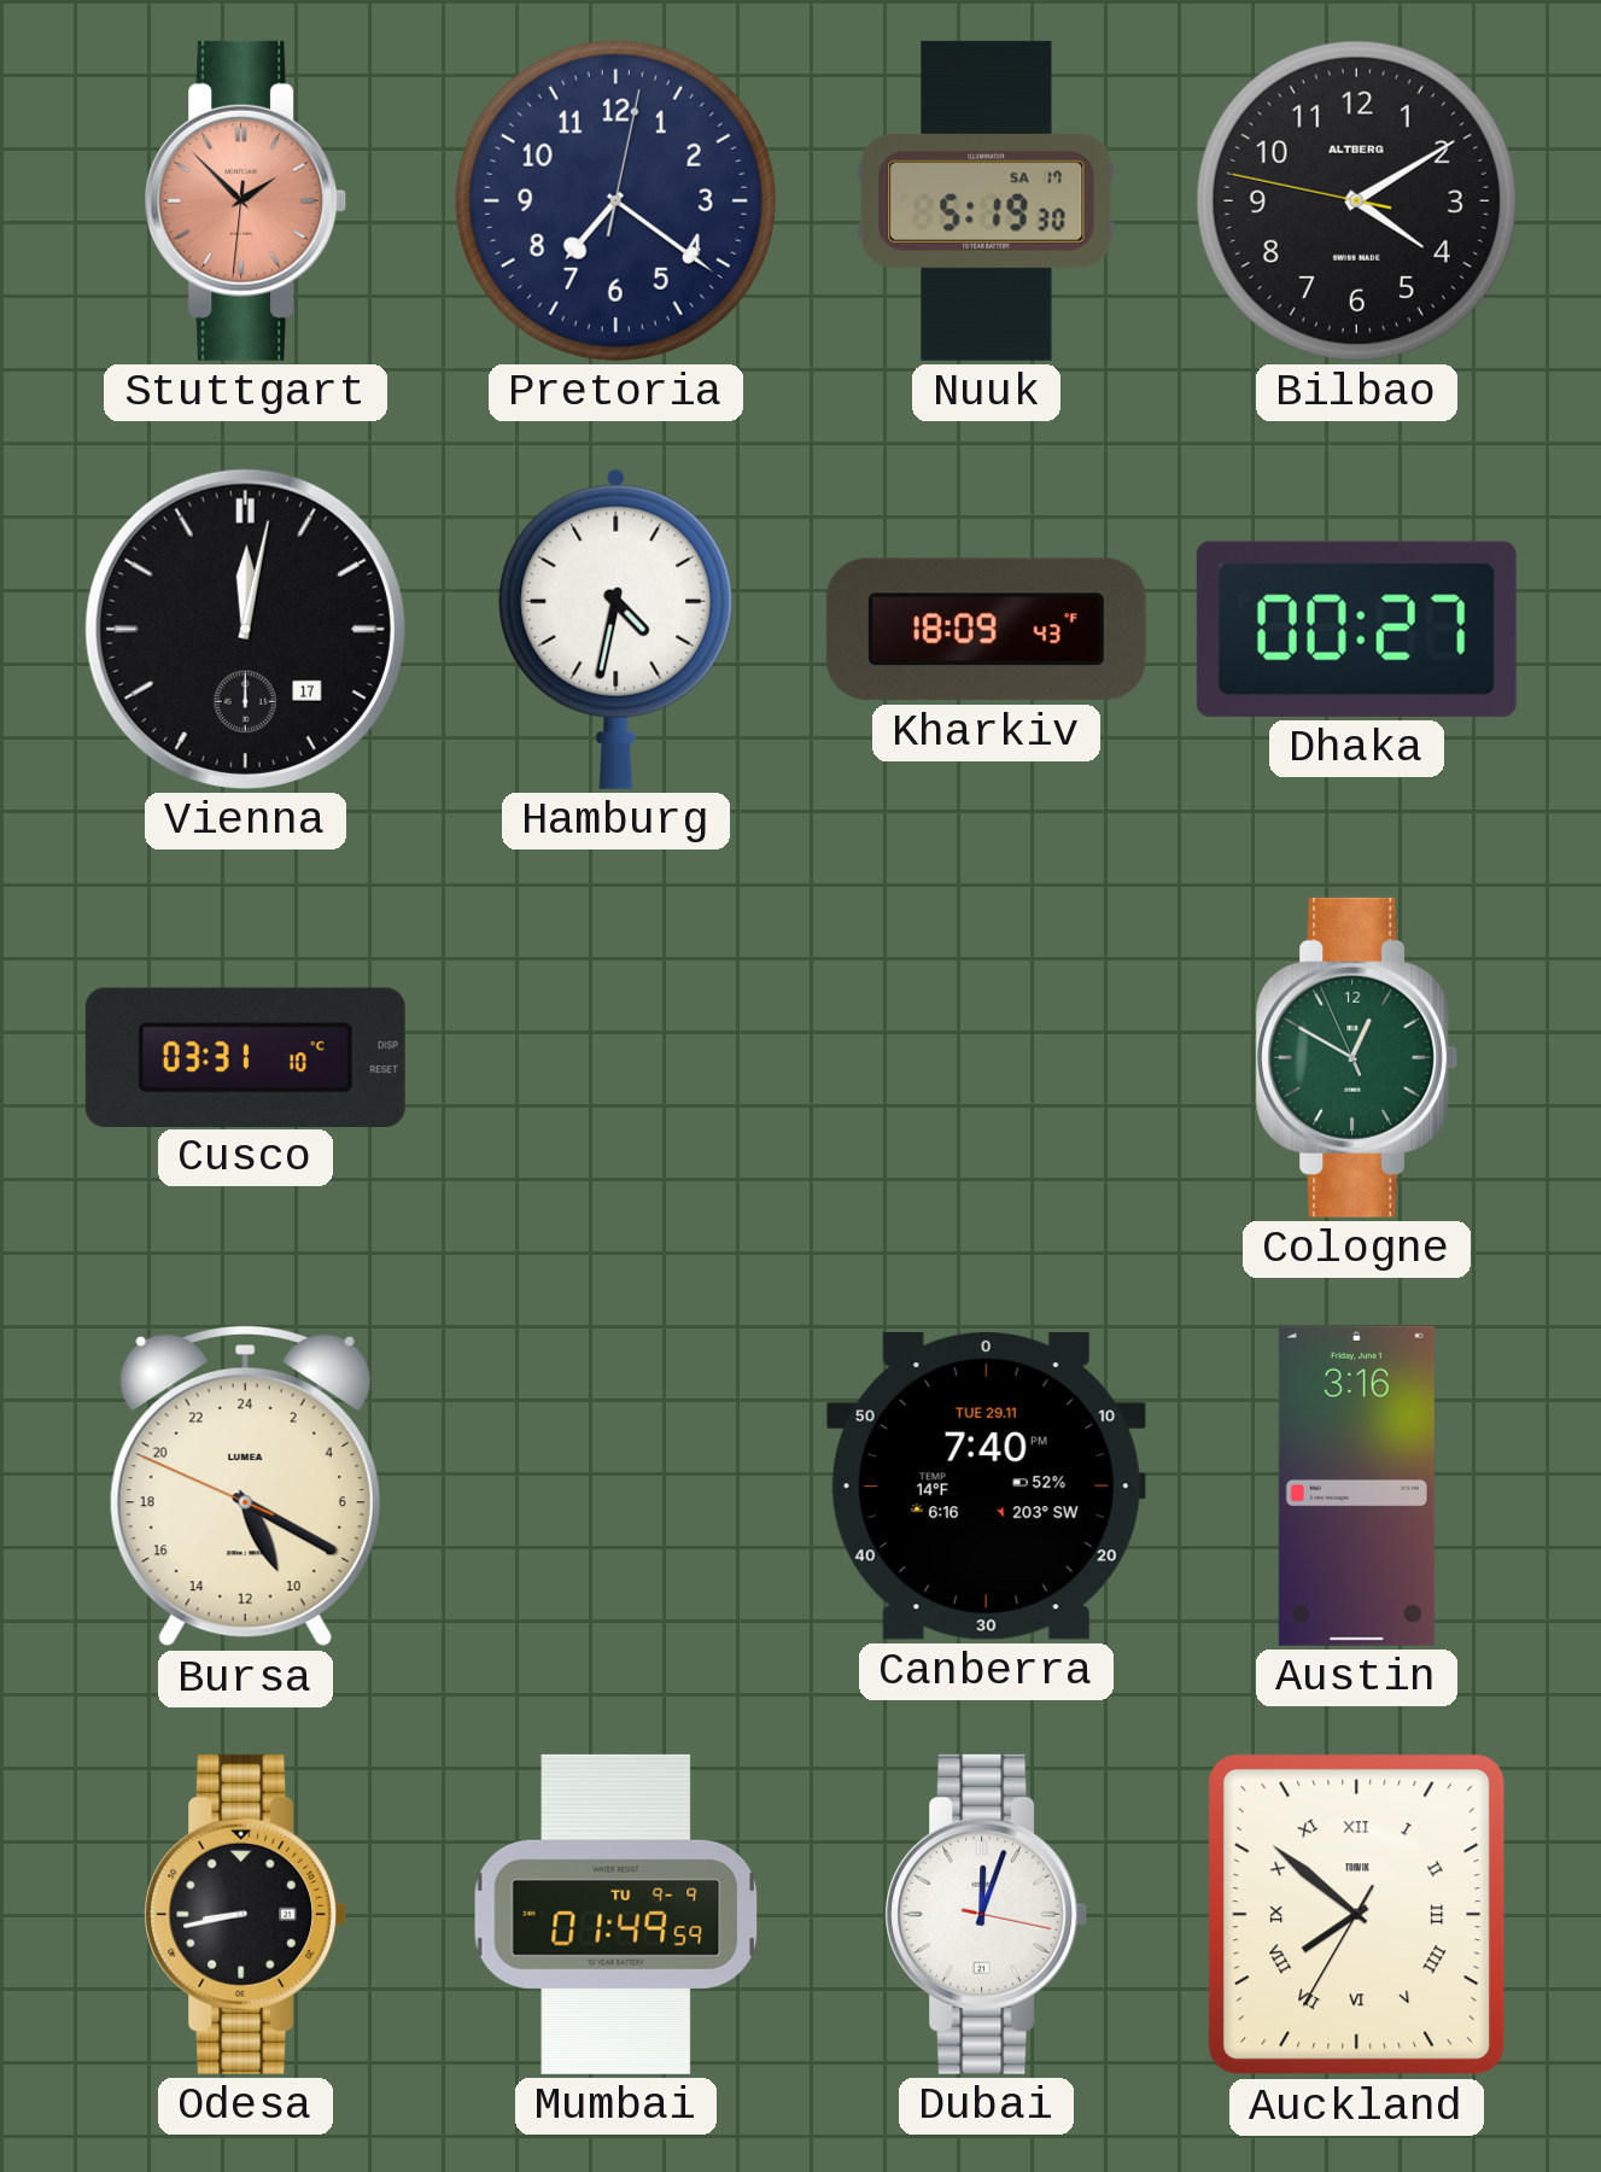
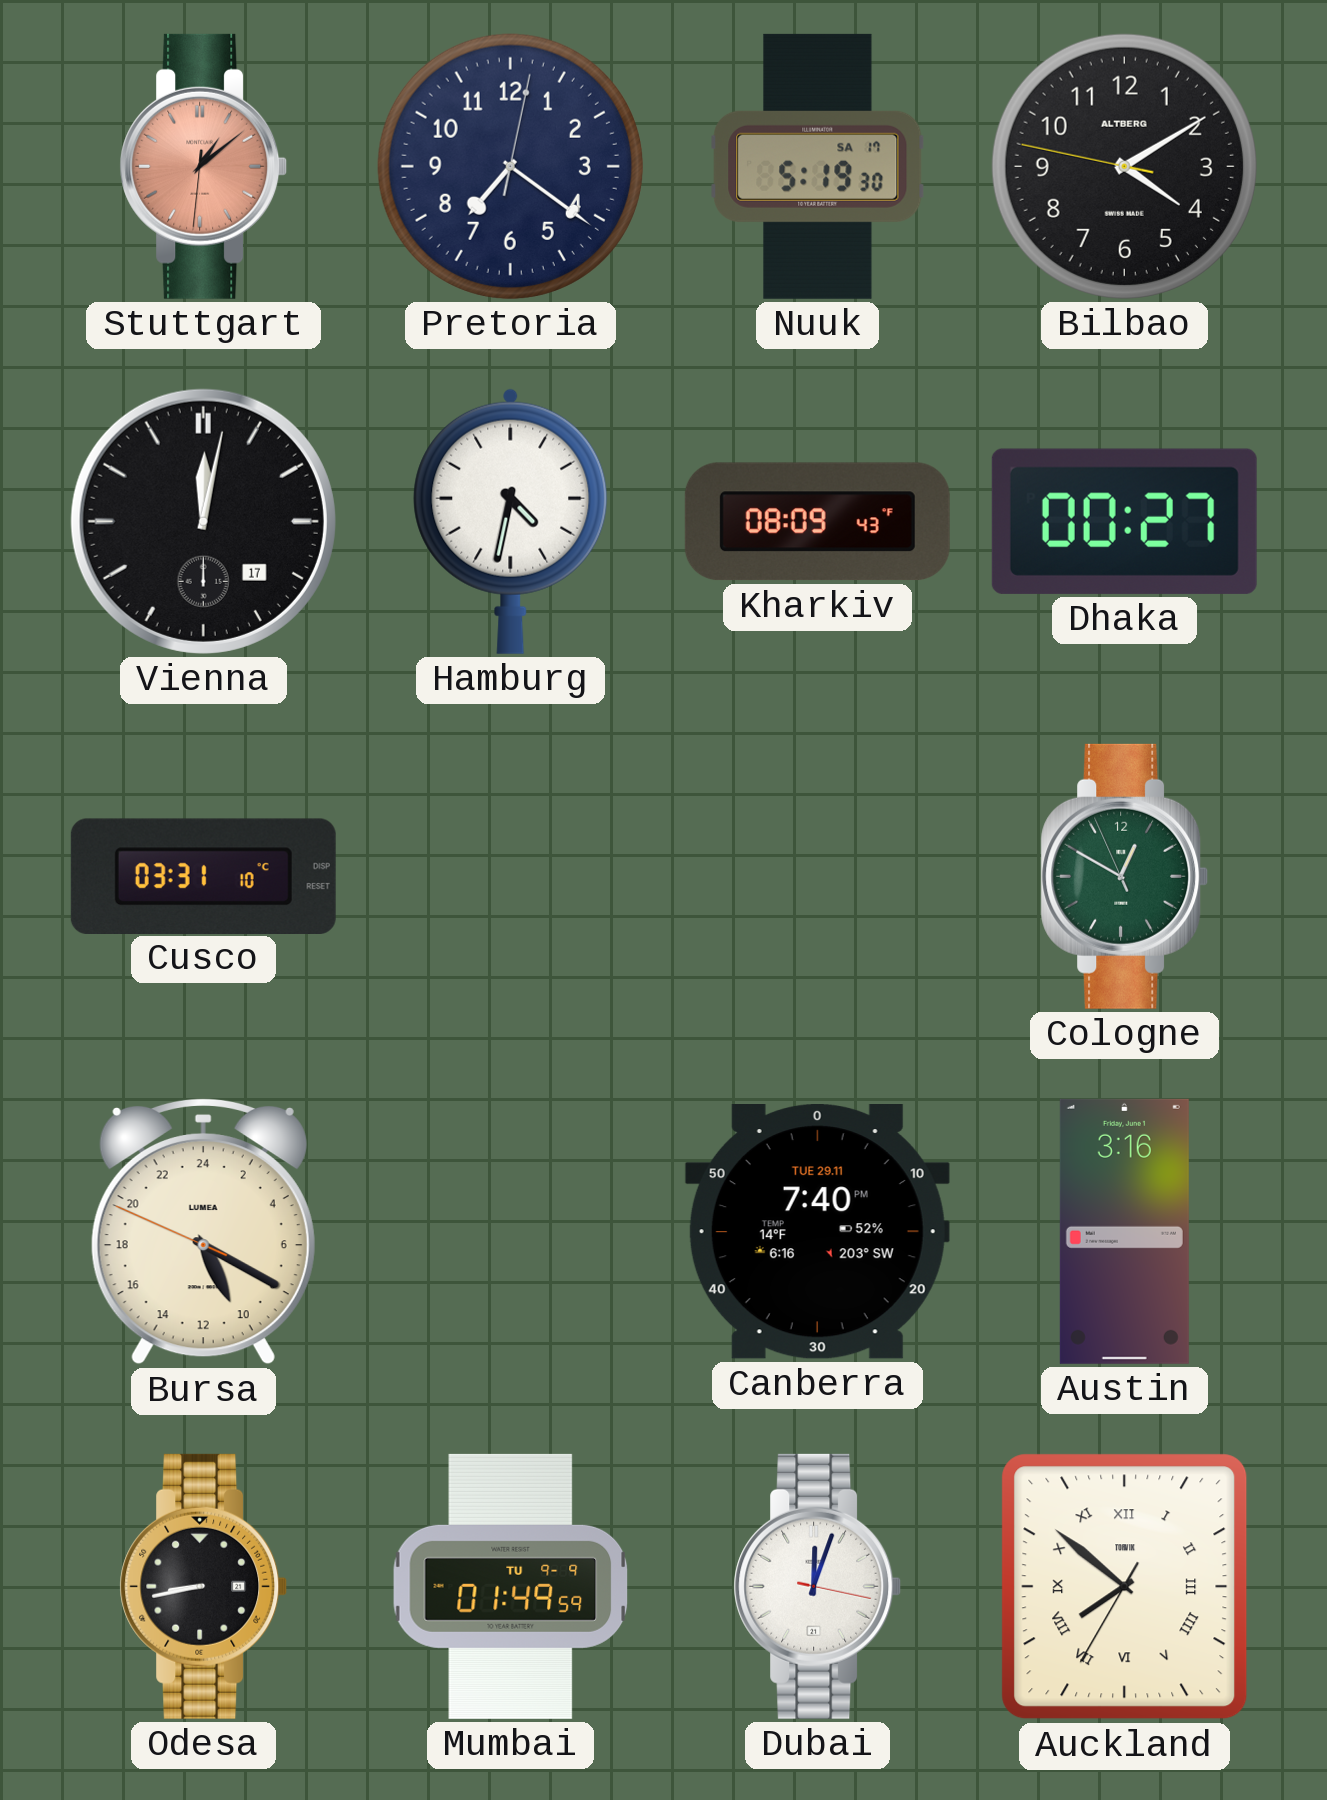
Stuttgart: 1:52 -> 1:08 (204, 166)
Kharkiv: 18:09 -> 08:09 (817, 522)
